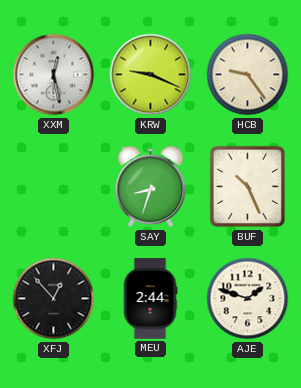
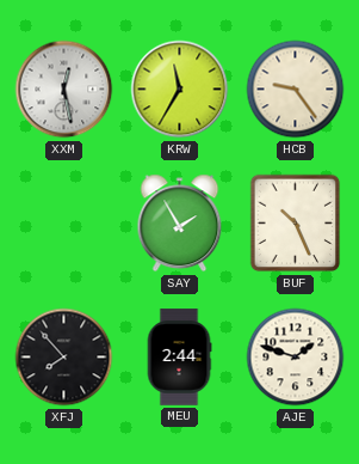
KRW: 9:19 -> 11:35 (180, 90)
SAY: 8:33 -> 1:55 (180, 224)
XFJ: 12:53 -> 7:53 (64, 358)
